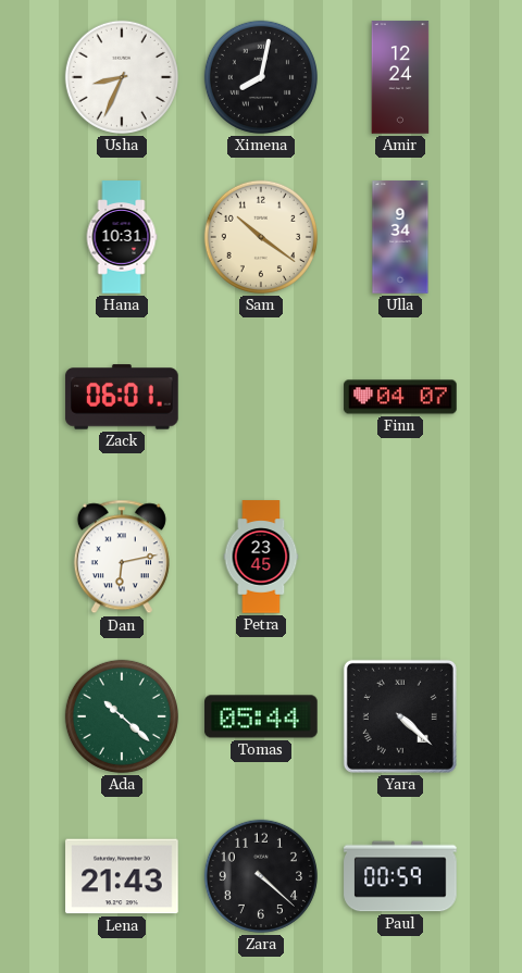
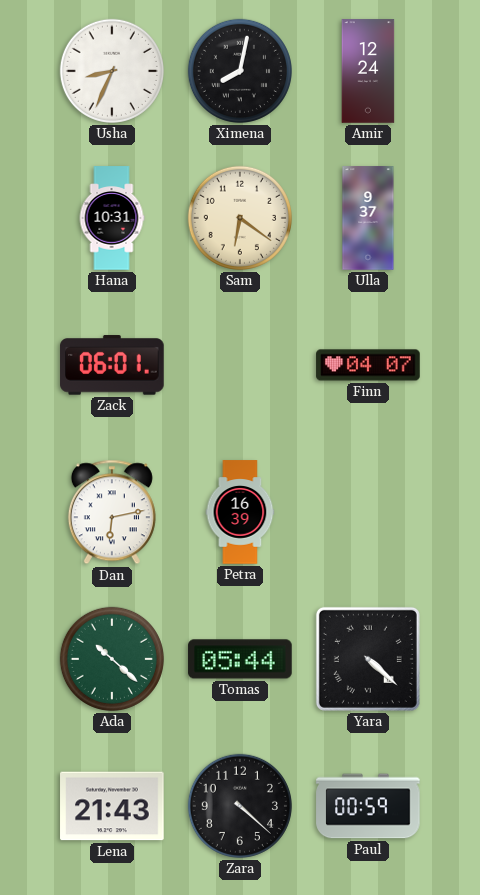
Sam: 10:21 -> 6:21 (240, 218)
Ulla: 9:34 -> 9:37 (368, 218)
Petra: 23:45 -> 16:39 (240, 512)
